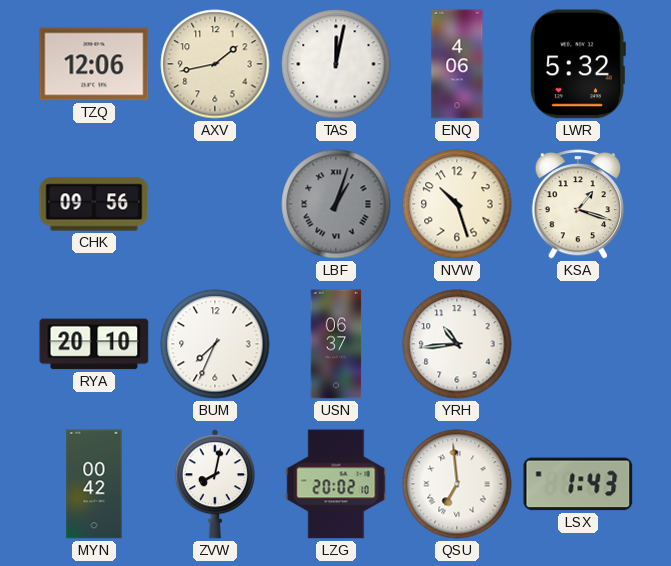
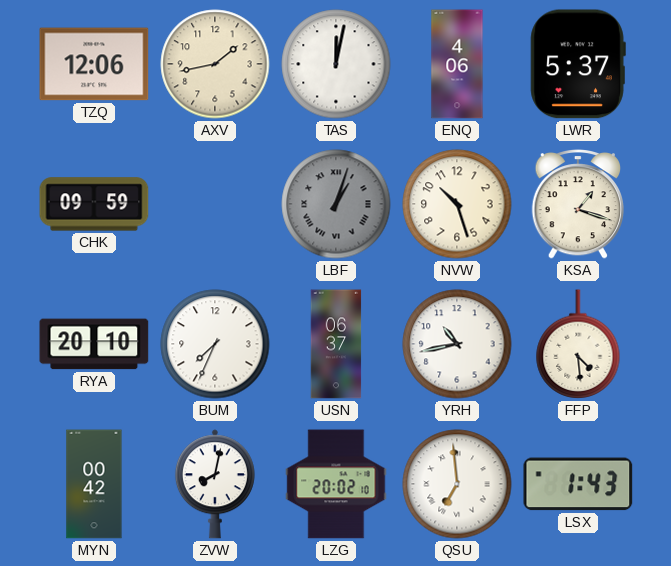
LWR: 5:32 -> 5:37 (578, 64)
CHK: 09:56 -> 09:59 (94, 204)
YRH: 10:44 -> 10:43 (457, 344)
FFP: none -> 4:29 (578, 344)
